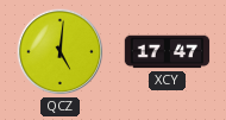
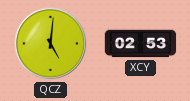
XCY: 17:47 -> 02:53 (141, 44)
